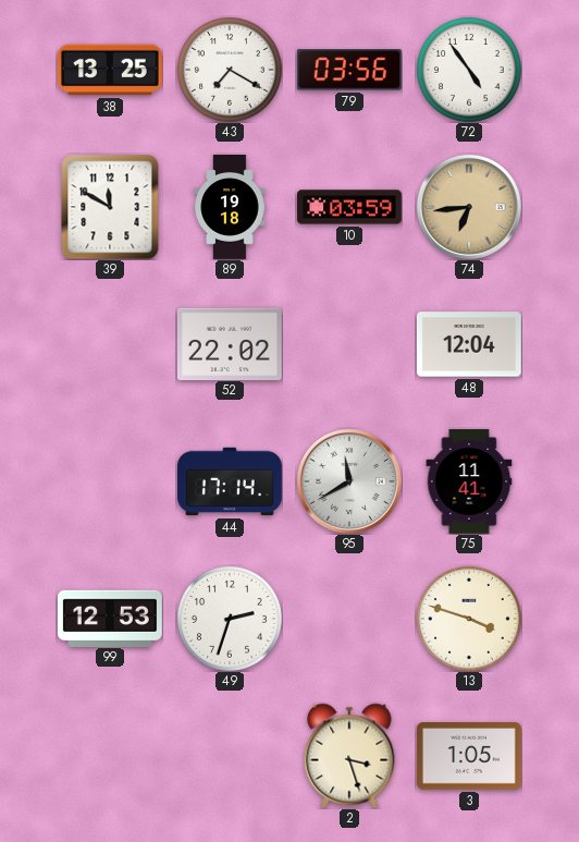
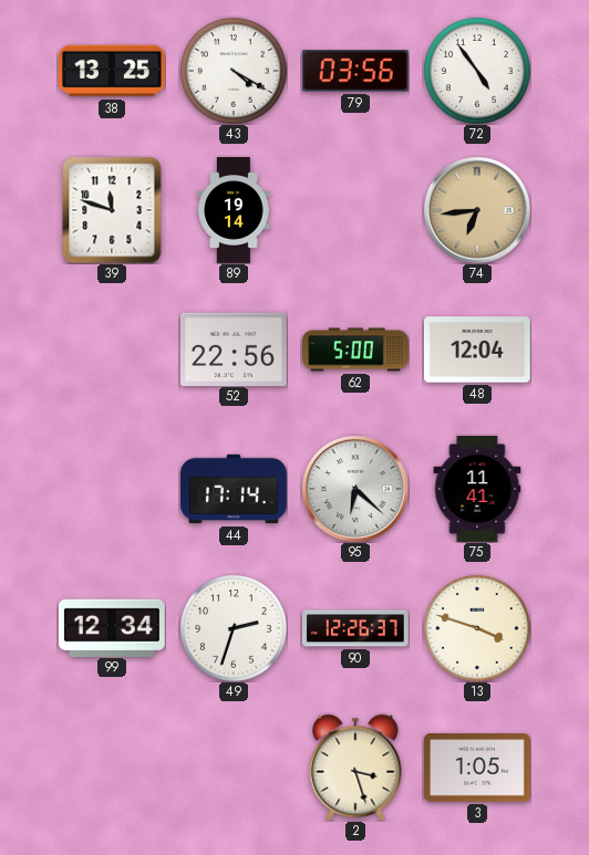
43: 7:20 -> 4:20 (234, 71)
39: 11:50 -> 11:48 (112, 210)
89: 19:18 -> 19:14 (234, 210)
10: 03:59 -> none (350, 207)
52: 22:02 -> 22:56 (234, 348)
62: none -> 5:00 (356, 350)
95: 11:40 -> 6:22 (355, 489)
99: 12:53 -> 12:34 (113, 627)
90: none -> 12:26 (356, 628)
